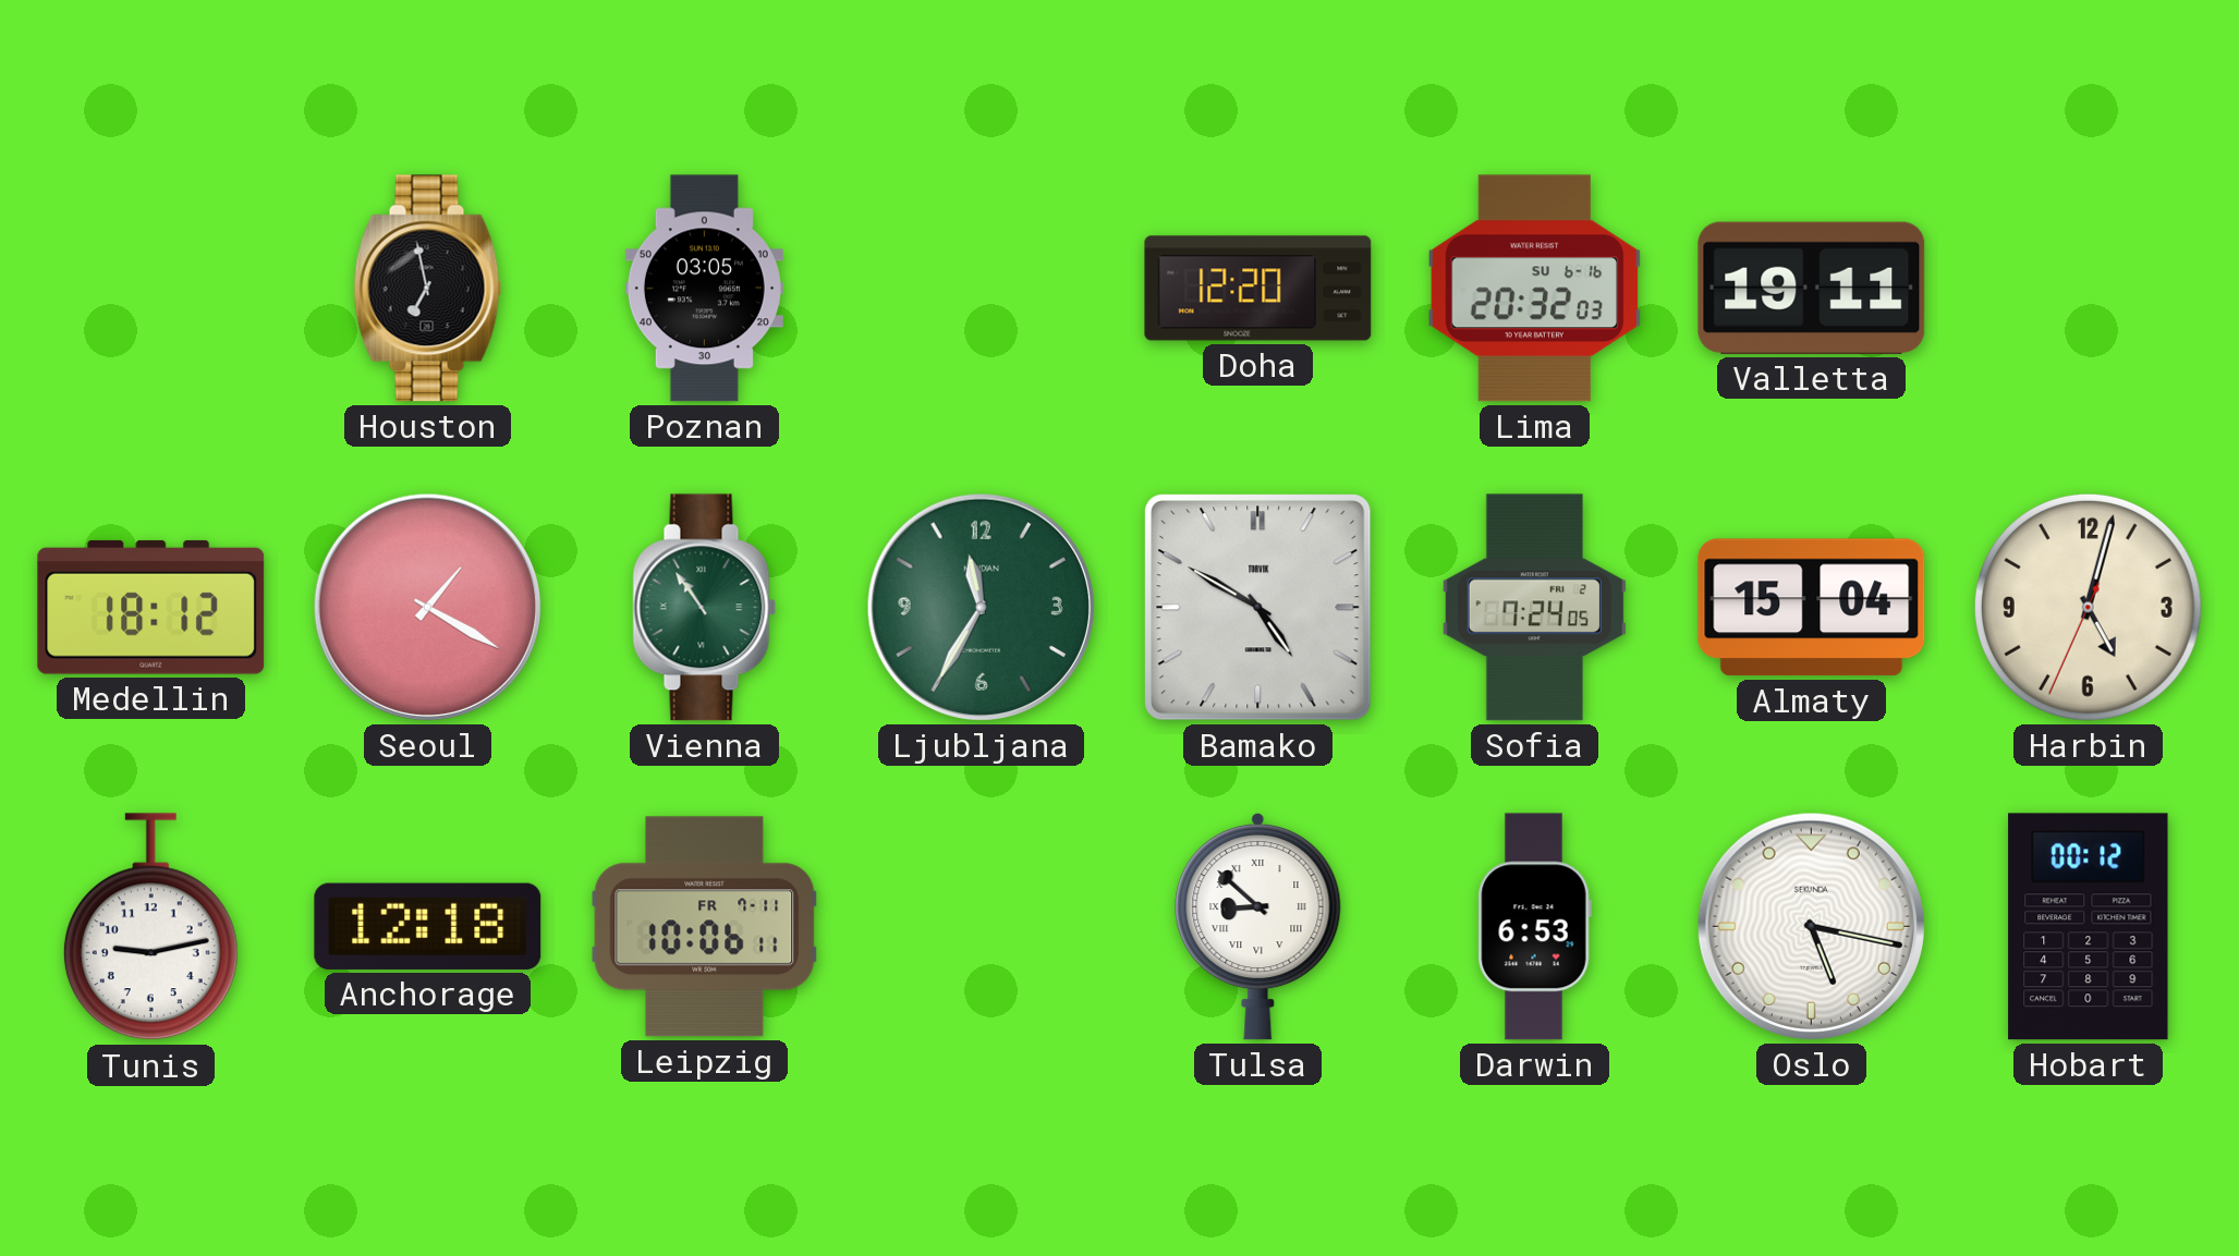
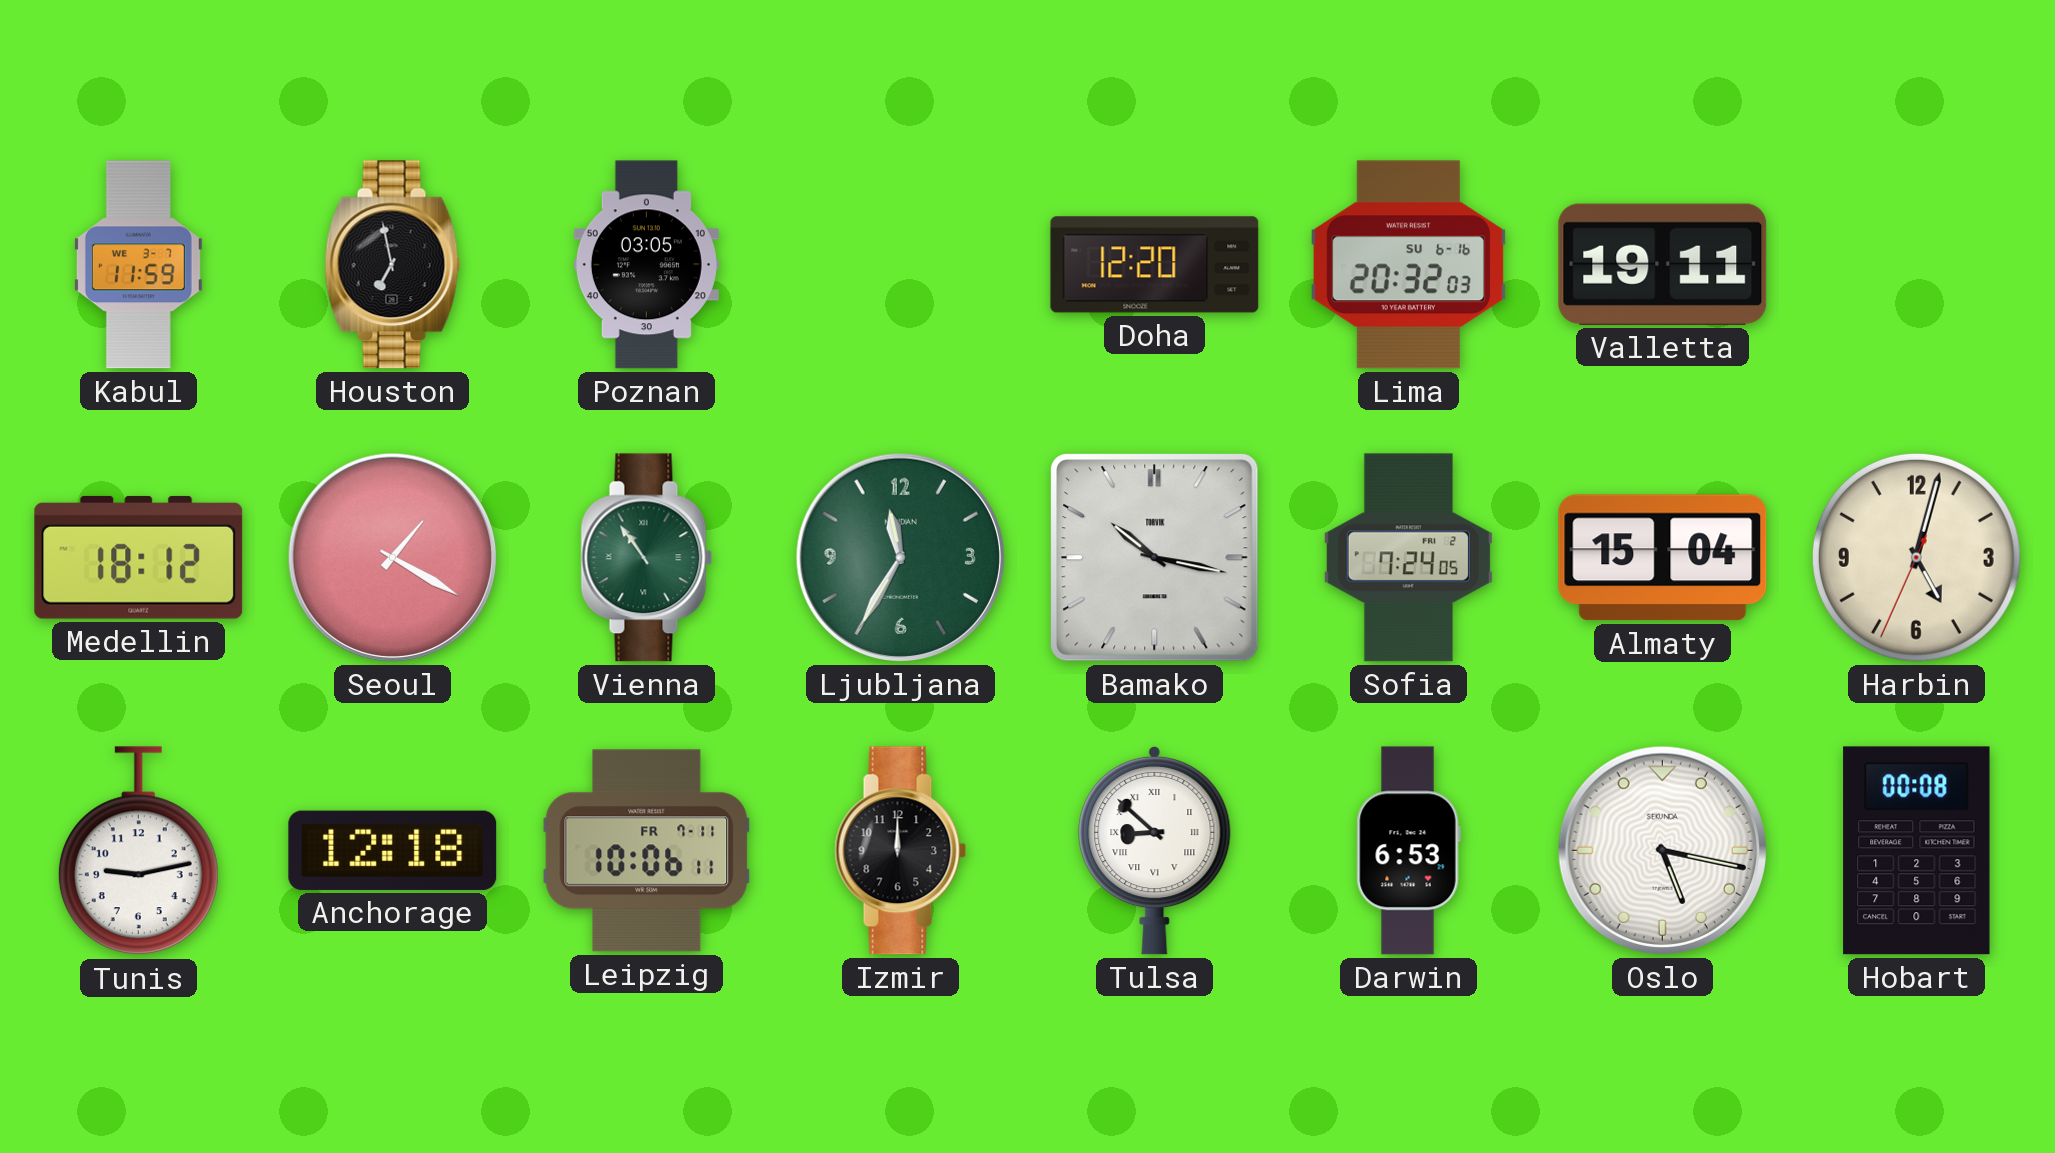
Kabul: none -> 11:59 (138, 265)
Bamako: 4:50 -> 10:17 (1155, 558)
Izmir: none -> 12:00 (901, 851)
Hobart: 00:12 -> 00:08 (1917, 851)
